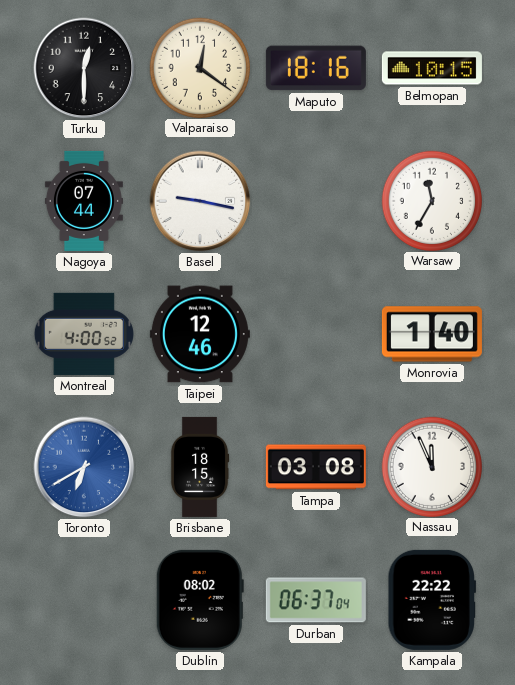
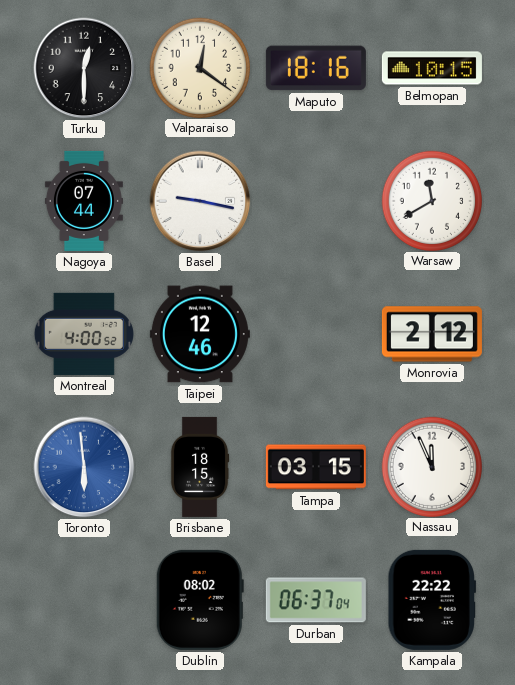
Warsaw: 11:35 -> 11:40 (431, 200)
Monrovia: 1:40 -> 2:12 (432, 334)
Toronto: 6:40 -> 5:59 (84, 467)
Tampa: 03:08 -> 03:15 (316, 467)
